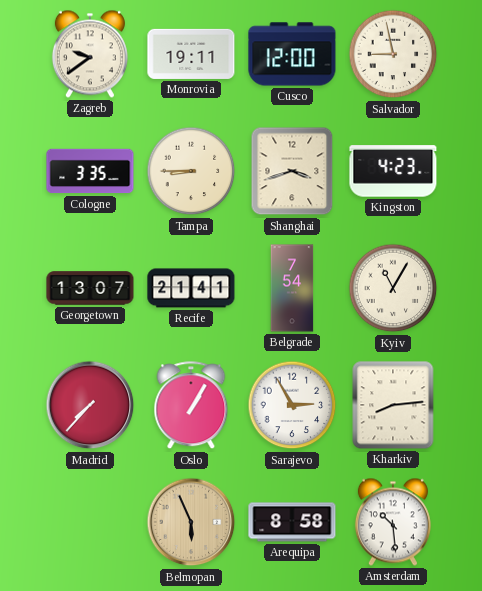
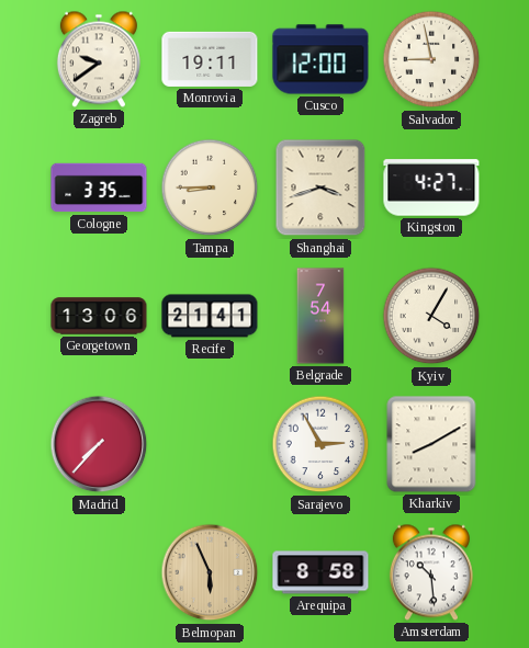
Kingston: 4:23 -> 4:27 (431, 187)
Georgetown: 13:07 -> 13:06 (99, 316)
Kyiv: 11:05 -> 4:05 (431, 316)
Oslo: 1:05 -> none (191, 406)
Kharkiv: 8:14 -> 8:10 (431, 444)
